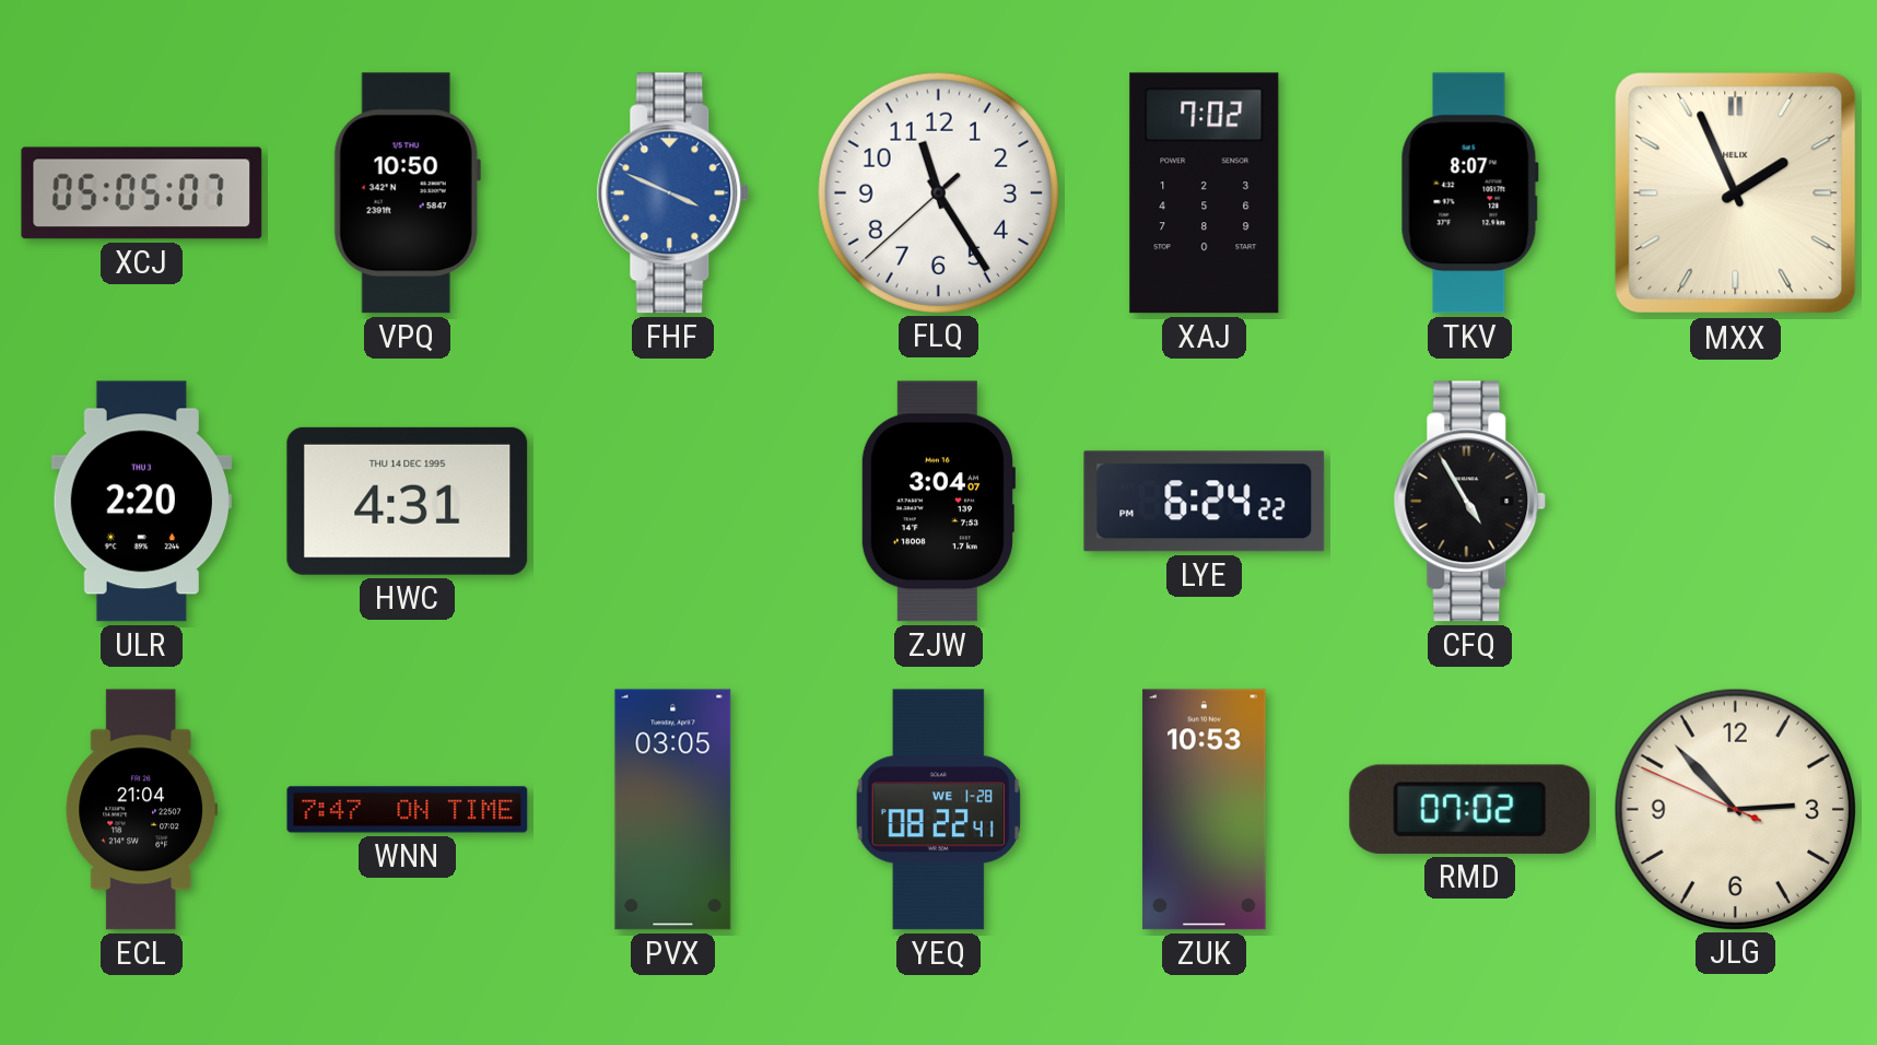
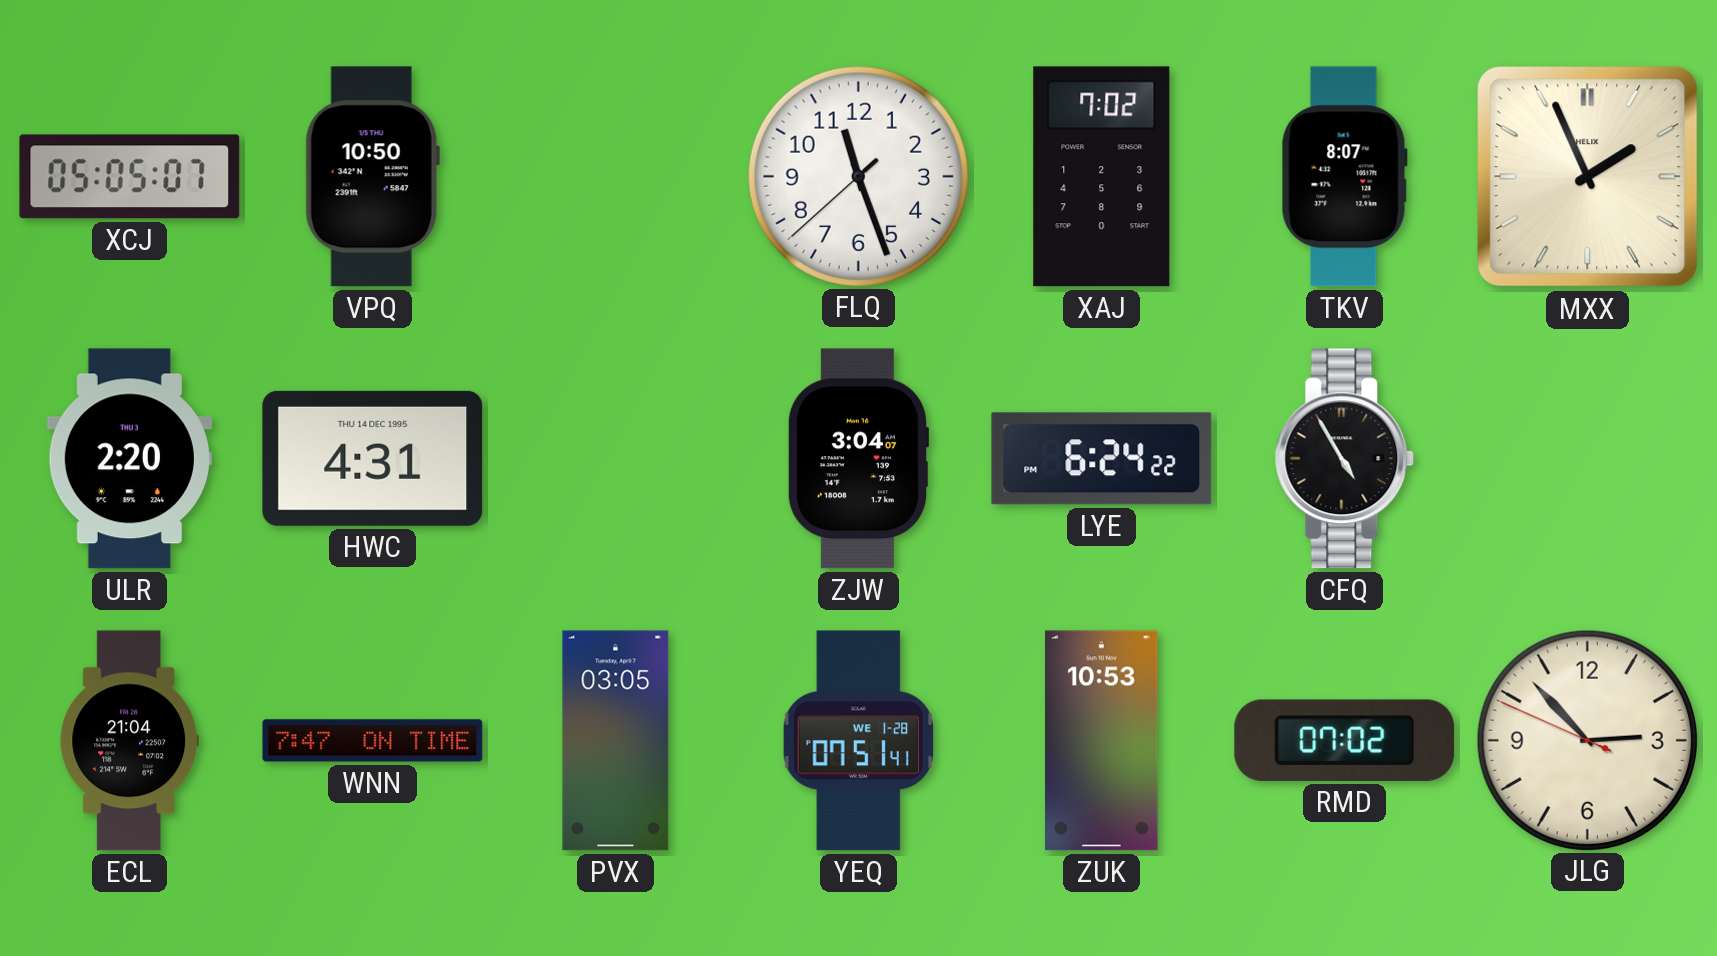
FHF: 3:49 -> none (673, 193)
FLQ: 11:24 -> 11:26 (858, 176)
YEQ: 08:22 -> 07:51 (858, 741)
